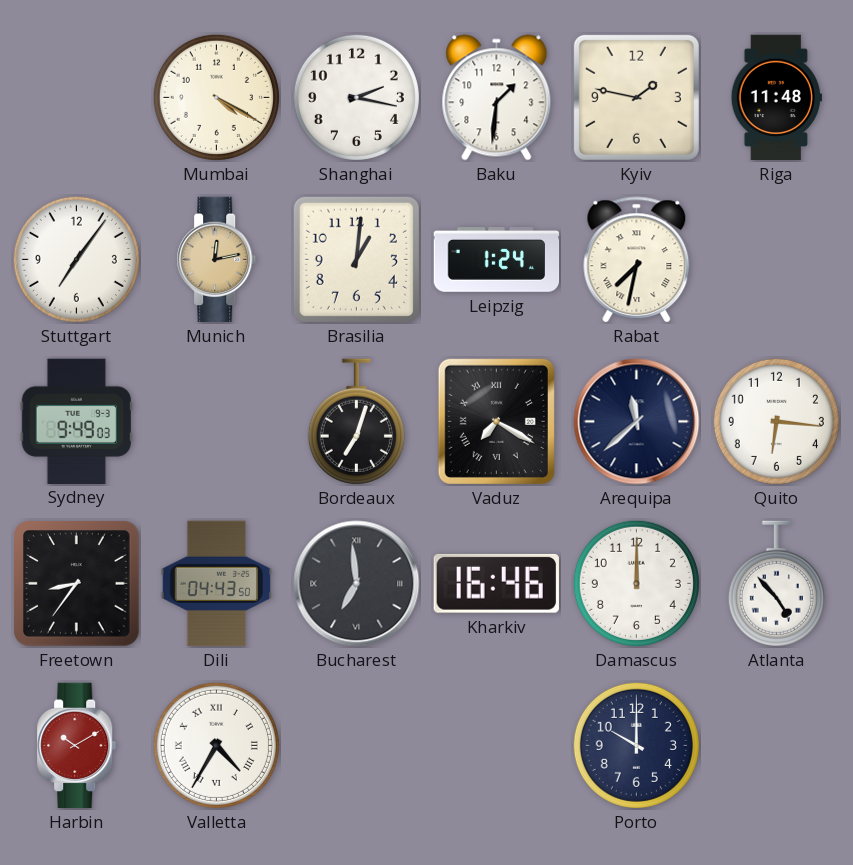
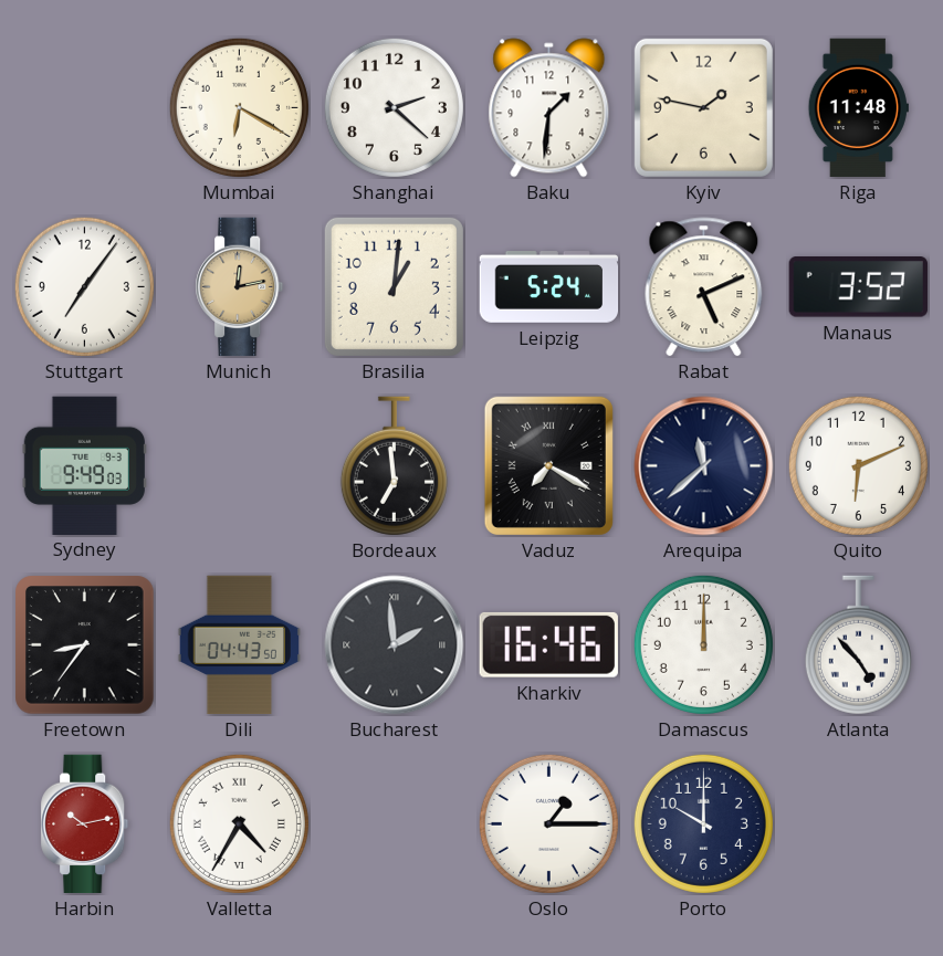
Mumbai: 4:20 -> 6:20 (239, 107)
Shanghai: 2:17 -> 2:22 (394, 107)
Leipzig: 1:24 -> 5:24 (549, 287)
Rabat: 7:32 -> 5:11 (704, 287)
Manaus: none -> 3:52 (858, 287)
Bordeaux: 7:03 -> 6:59 (394, 466)
Quito: 6:16 -> 6:11 (858, 465)
Bucharest: 6:59 -> 1:59 (395, 645)
Harbin: 10:10 -> 10:13 (85, 824)
Oslo: none -> 1:15 (548, 823)
